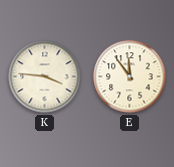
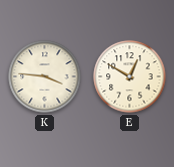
E: 11:54 -> 12:50 (130, 77)
